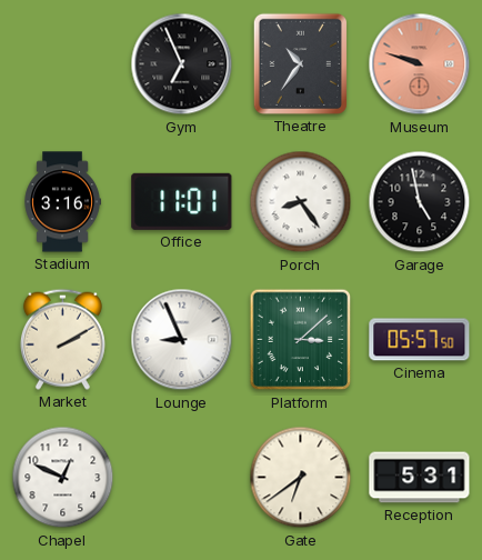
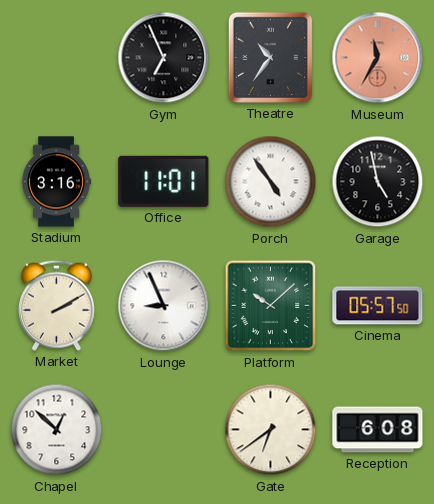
Museum: 9:48 -> 11:35 (378, 58)
Porch: 8:24 -> 4:54 (271, 182)
Platform: 3:08 -> 10:08 (271, 306)
Chapel: 12:49 -> 12:52 (57, 430)
Reception: 5:31 -> 6:08 (378, 430)
